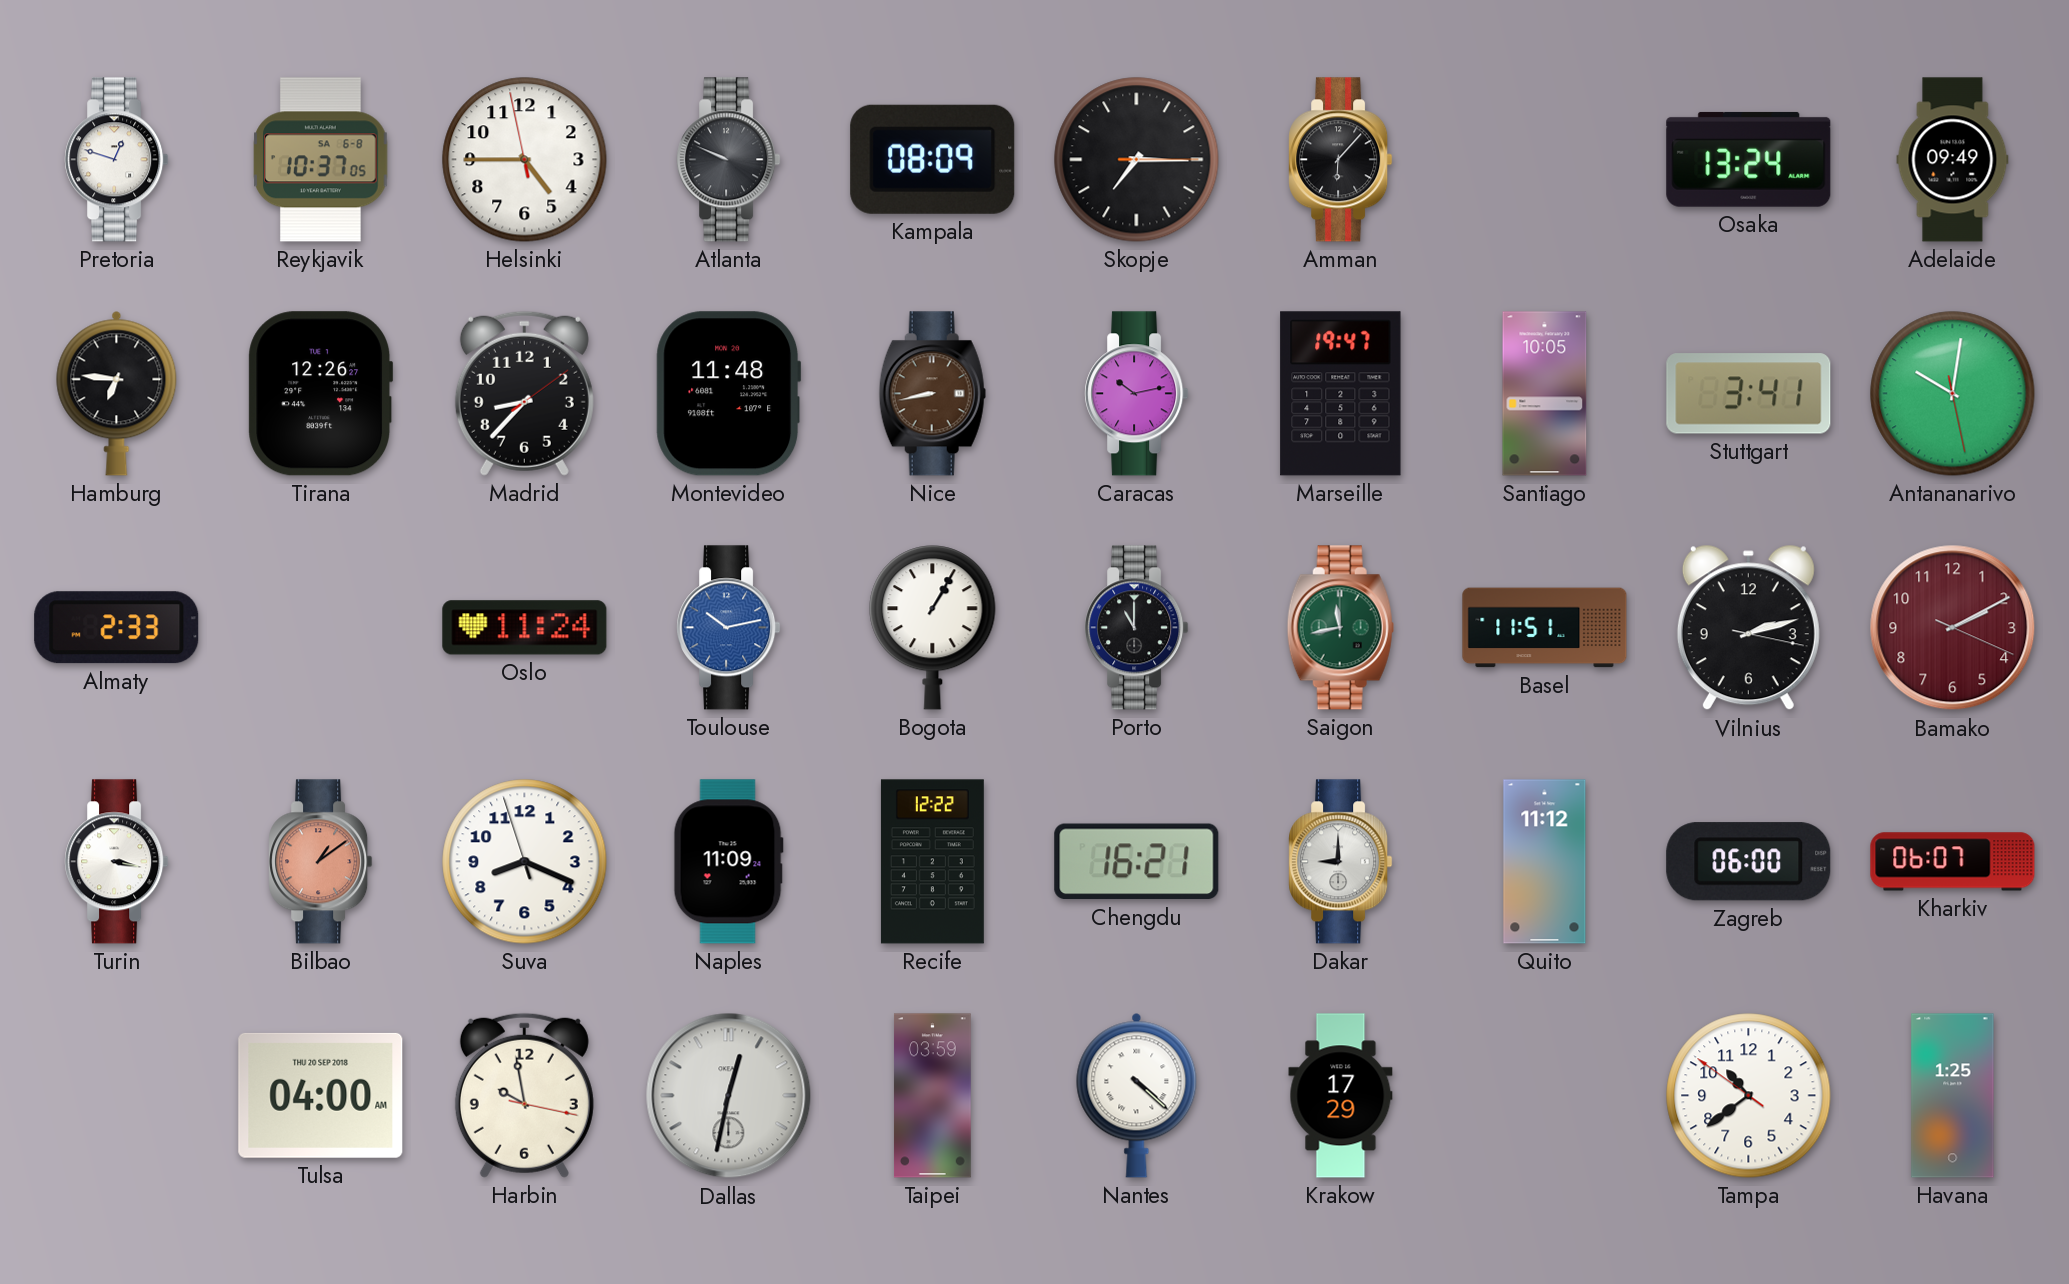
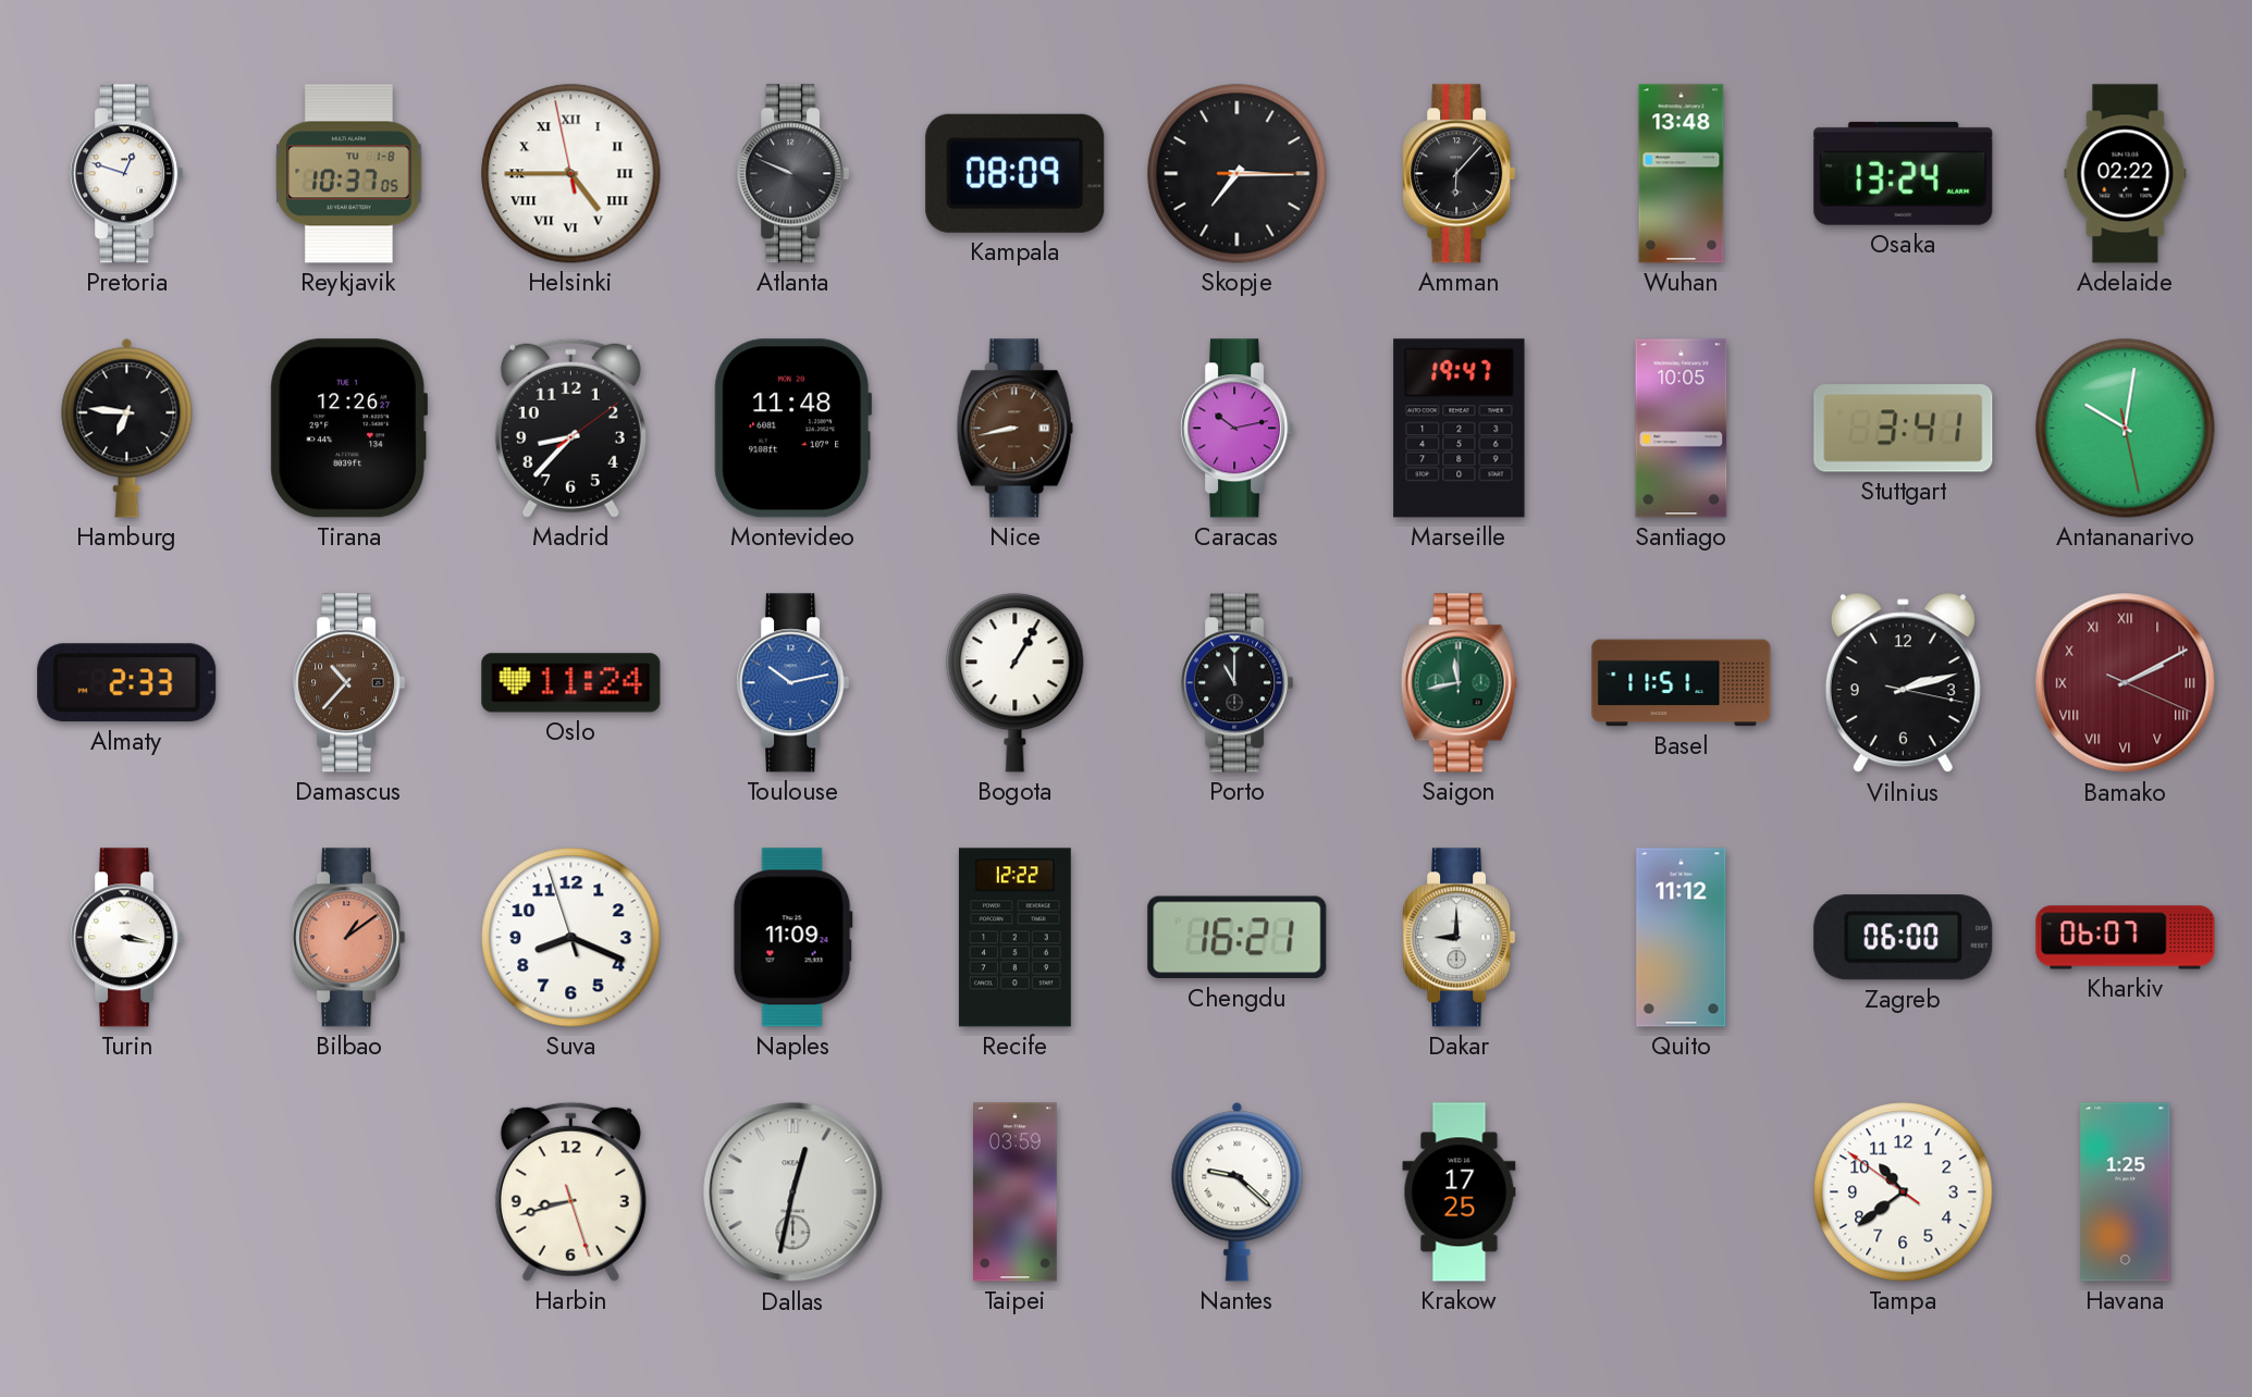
Reykjavik date: SA 6-8 -> TU 1-8 (349, 174)
Helsinki numerals: Arabic -> Roman (571, 174)
Wuhan: none -> 13:48 (1682, 174)
Adelaide: 09:49 -> 02:22 (2126, 174)
Damascus: none -> 10:37 (349, 683)
Bamako numerals: Arabic -> Roman (2126, 683)
Tulsa: 04:00 -> none (321, 1095)
Harbin: 9:58 -> 8:42 (570, 1191)
Nantes: 4:22 -> 9:22 (1238, 1191)
Krakow: 17:29 -> 17:25 (1460, 1192)
